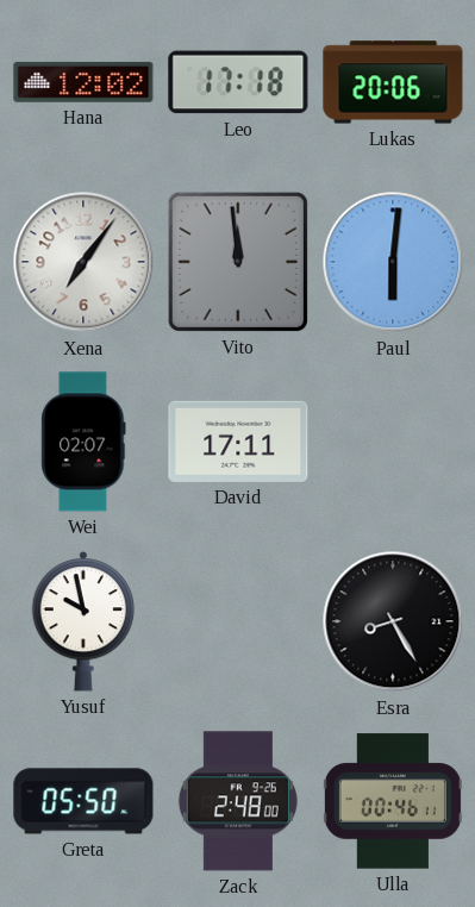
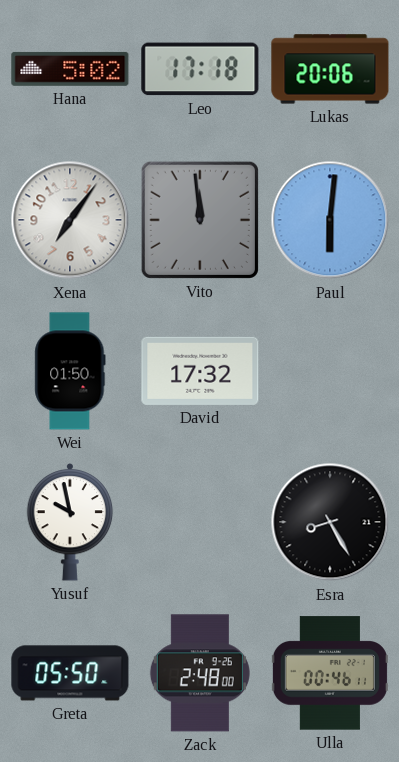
Hana: 12:02 -> 5:02 (70, 69)
Wei: 02:07 -> 01:50 (70, 371)
David: 17:11 -> 17:32 (200, 371)
